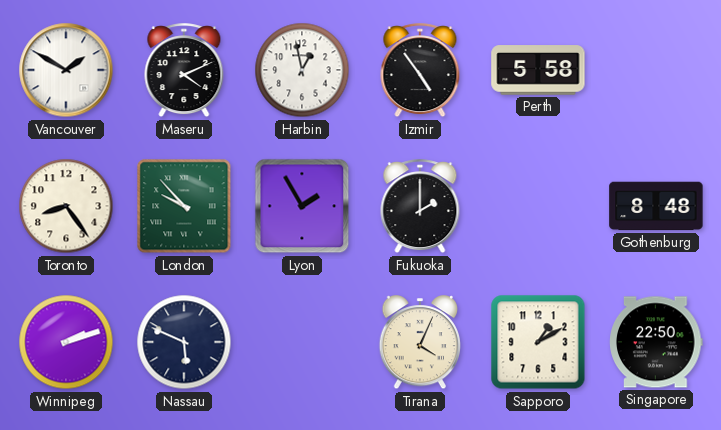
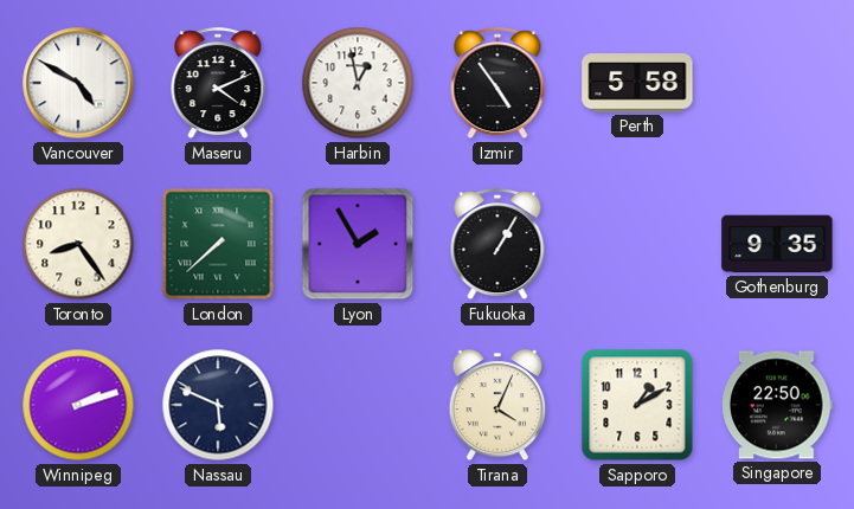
Vancouver: 1:50 -> 4:50 (78, 83)
London: 9:53 -> 7:38 (218, 244)
Fukuoka: 2:00 -> 1:05 (497, 245)
Gothenburg: 8:48 -> 9:35 (777, 244)
